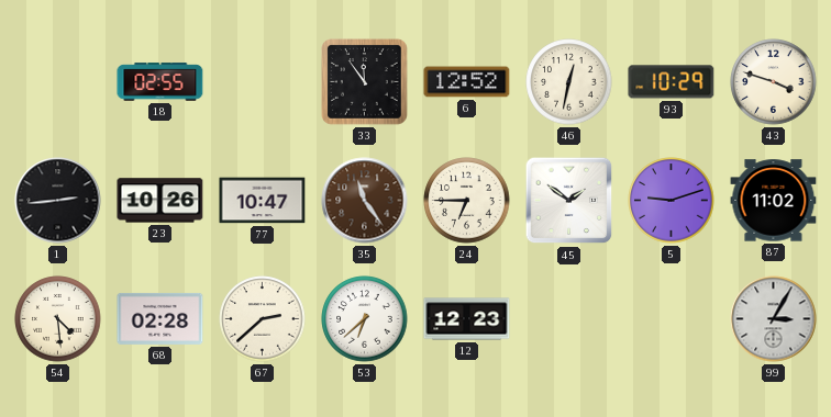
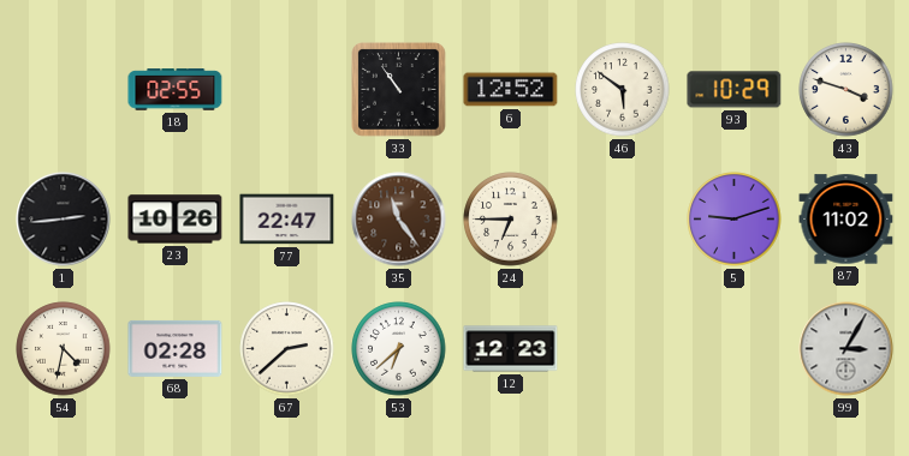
33: 11:54 -> 10:54 (399, 90)
46: 12:32 -> 5:51 (623, 90)
77: 10:47 -> 22:47 (287, 220)
45: 1:51 -> none (569, 201)
54: 4:29 -> 4:32 (64, 349)
